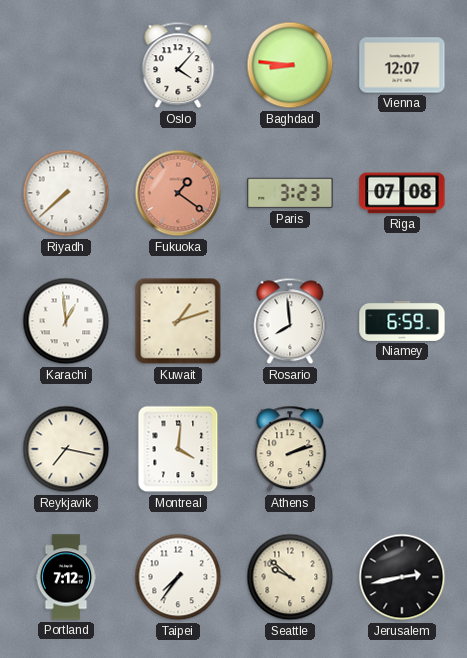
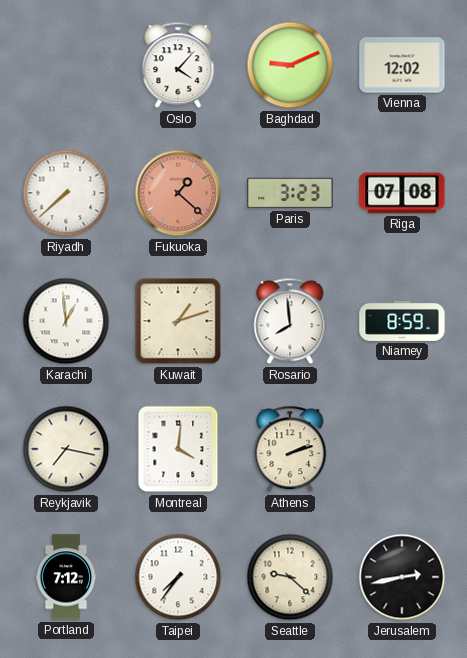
Baghdad: 8:46 -> 9:11 (290, 65)
Vienna: 12:07 -> 12:02 (402, 65)
Fukuoka: 1:21 -> 1:22 (178, 193)
Niamey: 6:59 -> 8:59 (402, 321)
Seattle: 9:52 -> 9:22 (290, 577)
